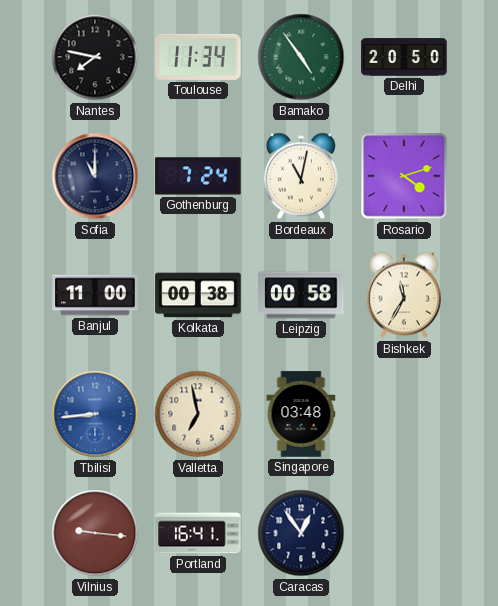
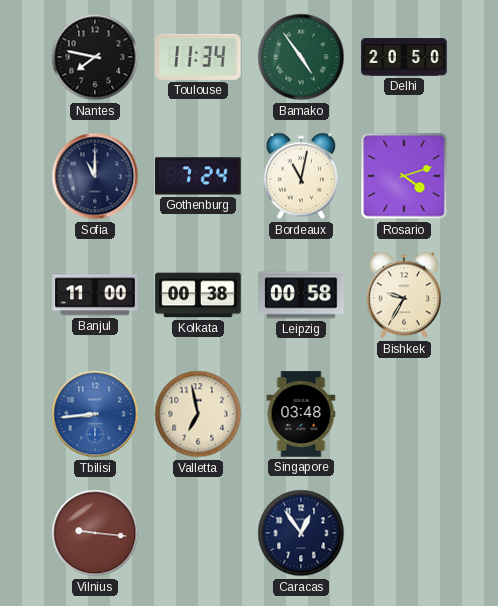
Bishkek: 11:35 -> 9:35 (404, 295)
Portland: 16:41 -> none (198, 533)
